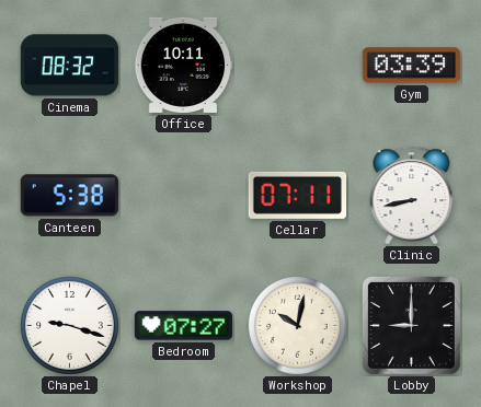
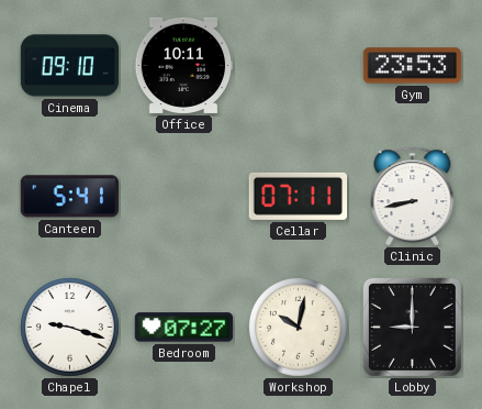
Cinema: 08:32 -> 09:10 (70, 66)
Gym: 03:39 -> 23:53 (413, 66)
Canteen: 5:38 -> 5:41 (69, 197)
